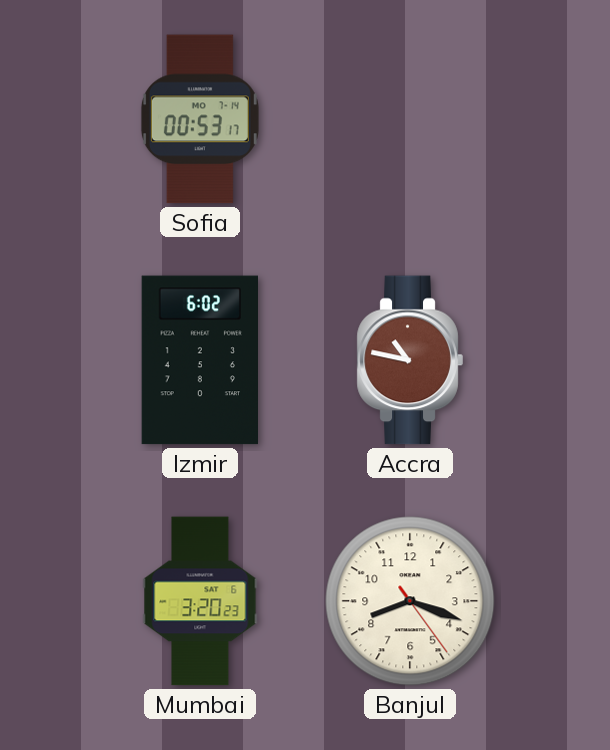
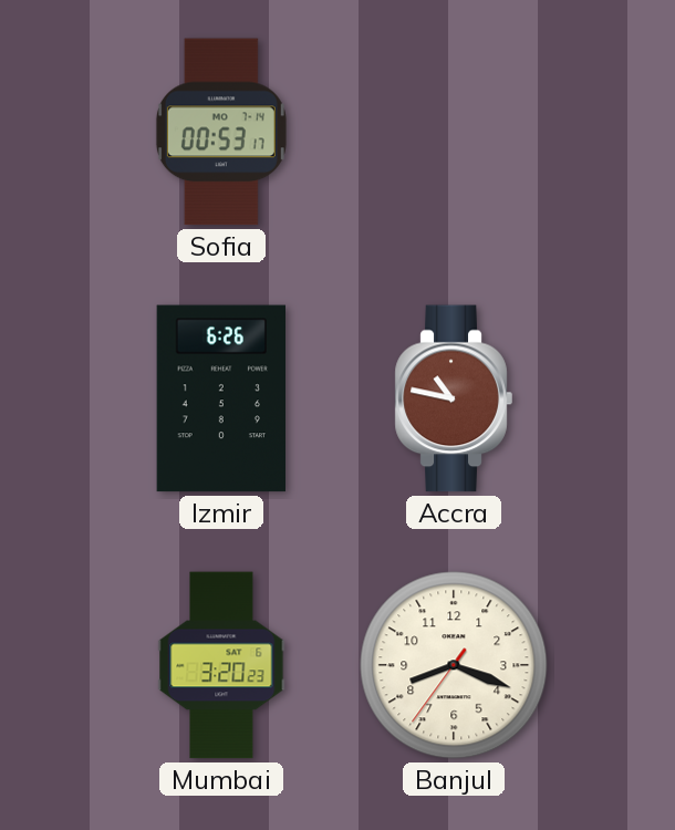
Izmir: 6:02 -> 6:26 (220, 398)
Banjul: 8:18:24 -> 8:18:36 (454, 665)
